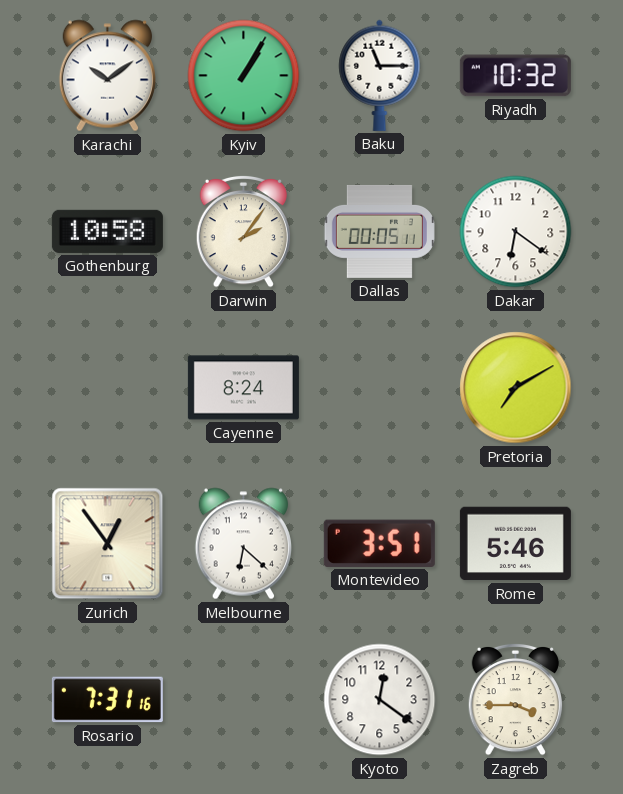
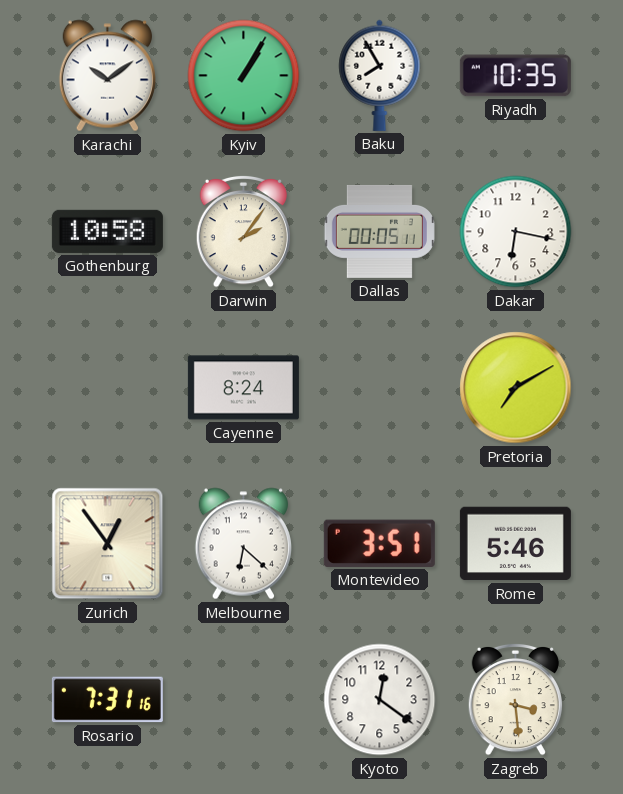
Baku: 11:15 -> 7:55 (380, 75)
Riyadh: 10:32 -> 10:35 (515, 76)
Dakar: 6:21 -> 6:17 (516, 232)
Zagreb: 3:45 -> 3:29 (515, 699)
